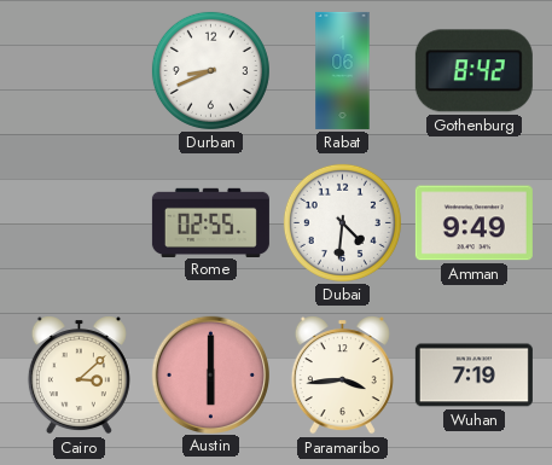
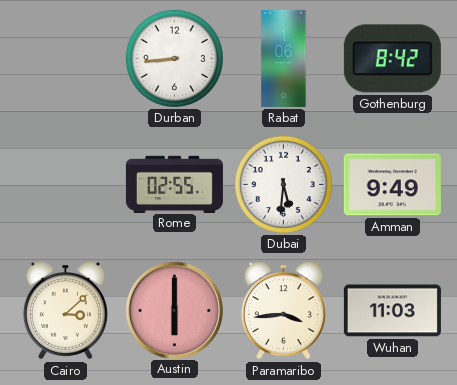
Durban: 8:41 -> 8:44 (174, 58)
Dubai: 4:31 -> 5:31 (283, 184)
Wuhan: 7:19 -> 11:03 (392, 311)
